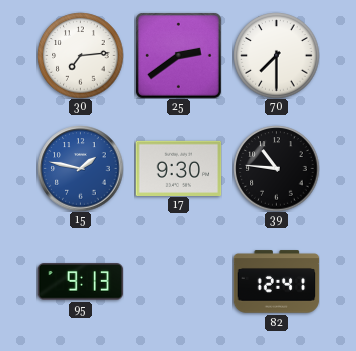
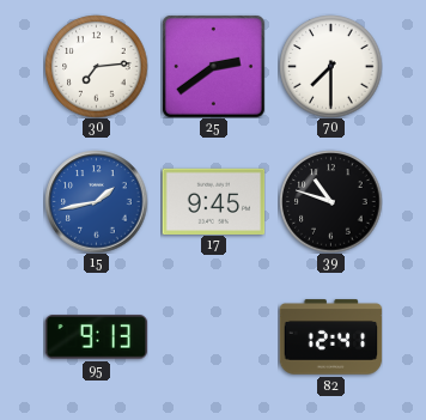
15: 1:47 -> 1:43 (96, 201)
17: 9:30 -> 9:45 (213, 201)
39: 10:46 -> 10:48 (330, 201)
